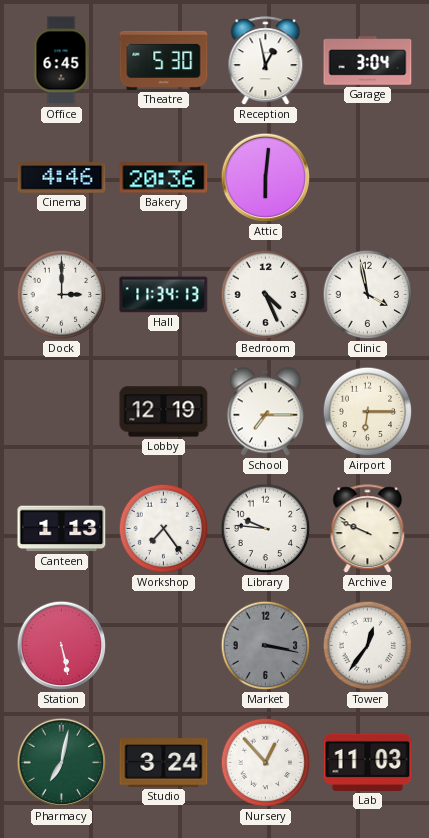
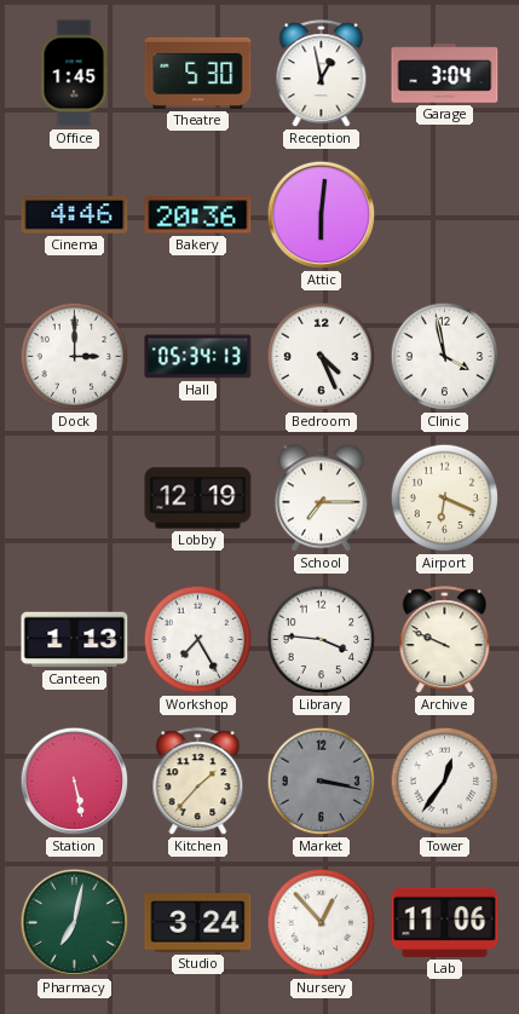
Office: 6:45 -> 1:45 (74, 74)
Hall: 11:34 -> 05:34 (198, 357)
Airport: 6:15 -> 6:19 (445, 499)
Workshop: 7:24 -> 7:25 (198, 640)
Library: 9:46 -> 3:46 (322, 640)
Kitchen: none -> 1:37 (198, 782)
Lab: 11:03 -> 11:06 (445, 922)
